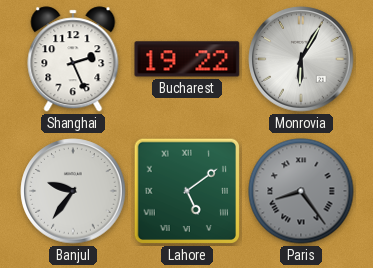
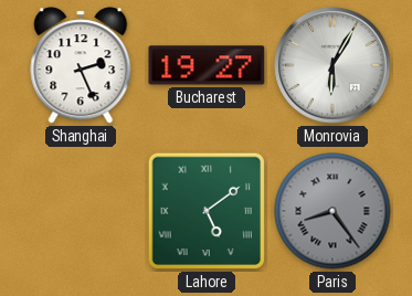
Bucharest: 19:22 -> 19:27 (207, 65)
Banjul: 9:36 -> none (73, 191)
